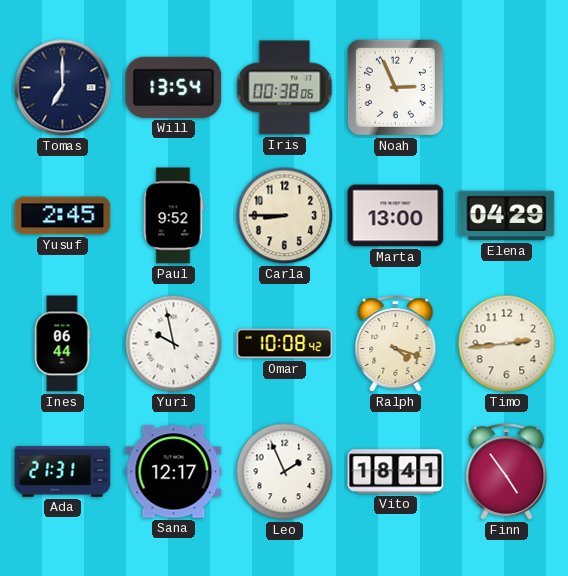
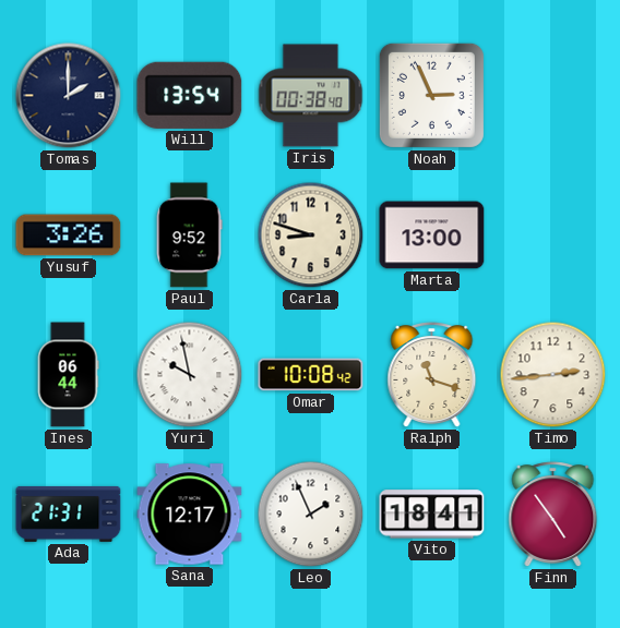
Tomas: 7:00 -> 2:00 (69, 96)
Iris: 00:38:06 -> 00:38:40 (311, 96)
Yusuf: 2:45 -> 3:26 (69, 235)
Carla: 8:45 -> 8:48 (311, 235)
Elena: 04:29 -> none (507, 216)
Ralph: 4:18 -> 11:18 (432, 375)
